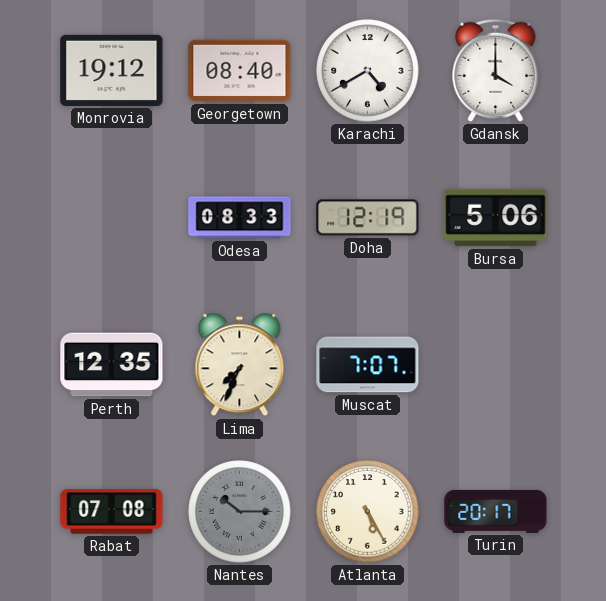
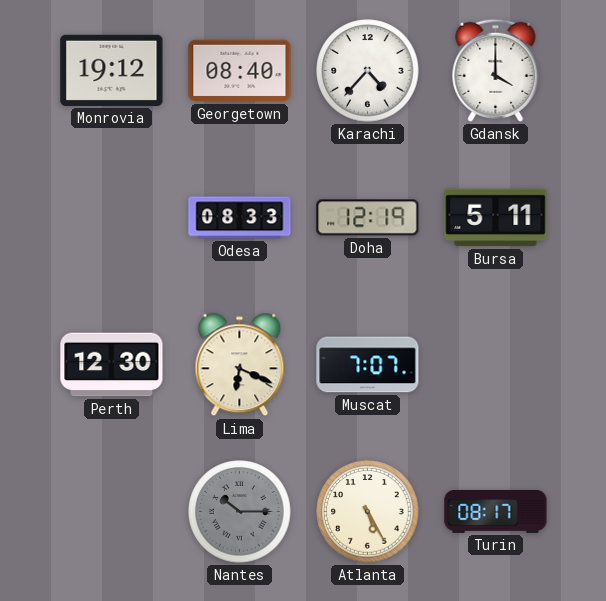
Karachi: 4:40 -> 4:37 (368, 71)
Bursa: 5:06 -> 5:11 (496, 218)
Perth: 12:35 -> 12:30 (112, 365)
Lima: 7:34 -> 6:19 (240, 365)
Rabat: 07:08 -> none (112, 512)
Turin: 20:17 -> 08:17 (496, 511)
